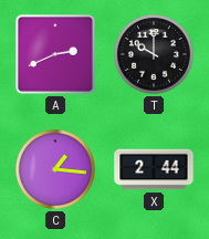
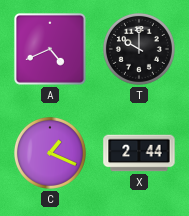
A: 2:41 -> 4:41 (50, 49)
C: 1:16 -> 1:19 (50, 153)
